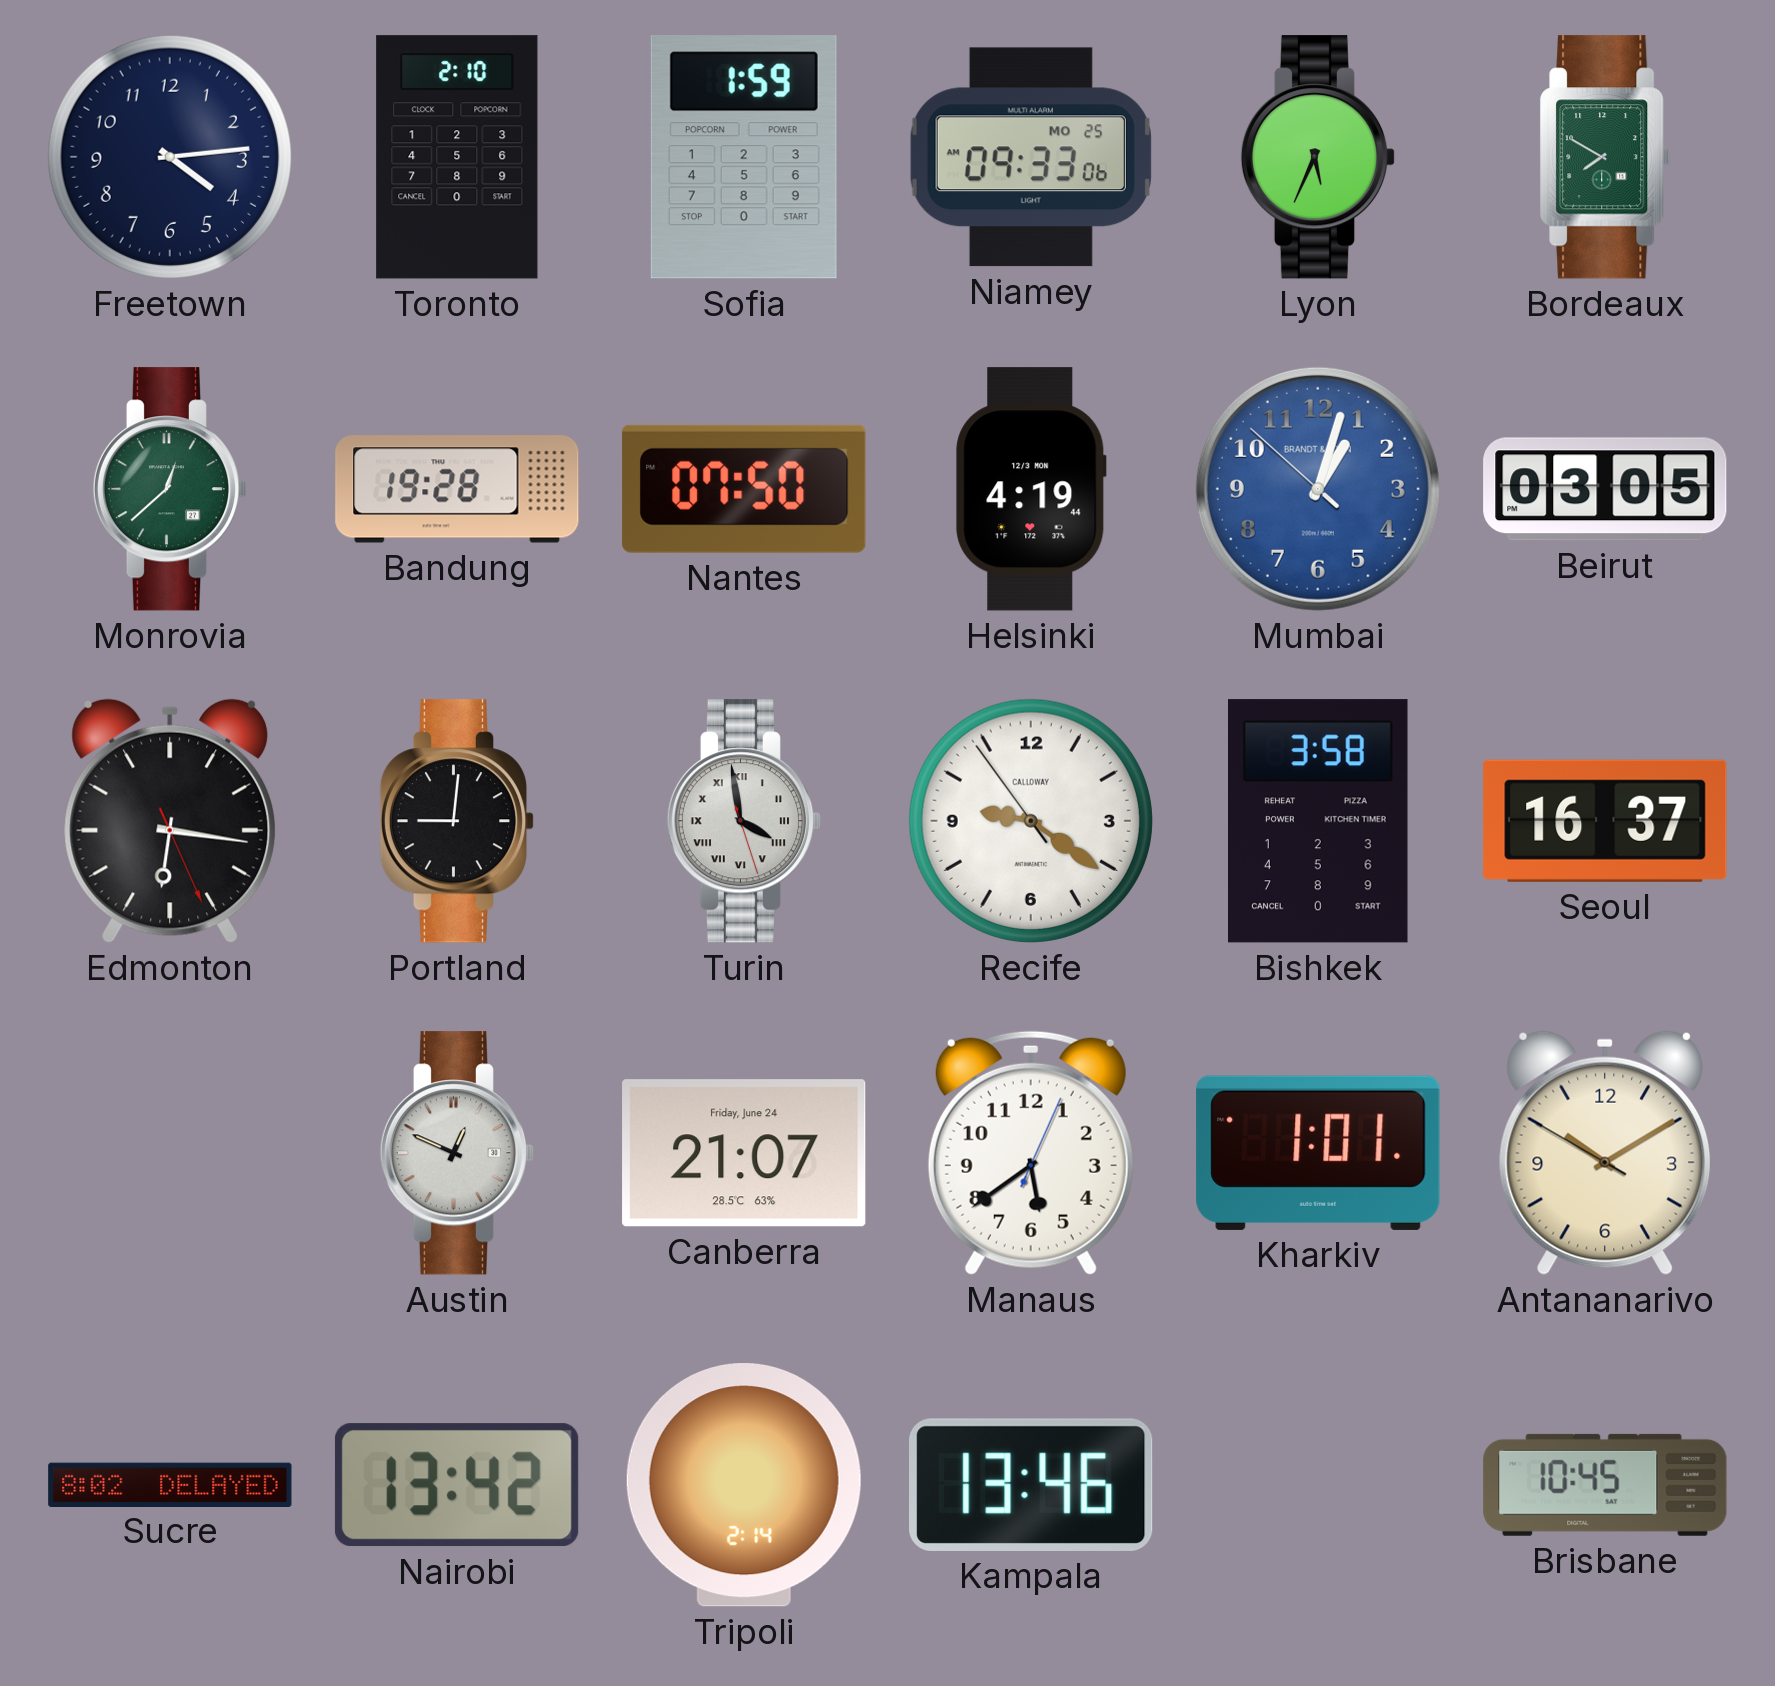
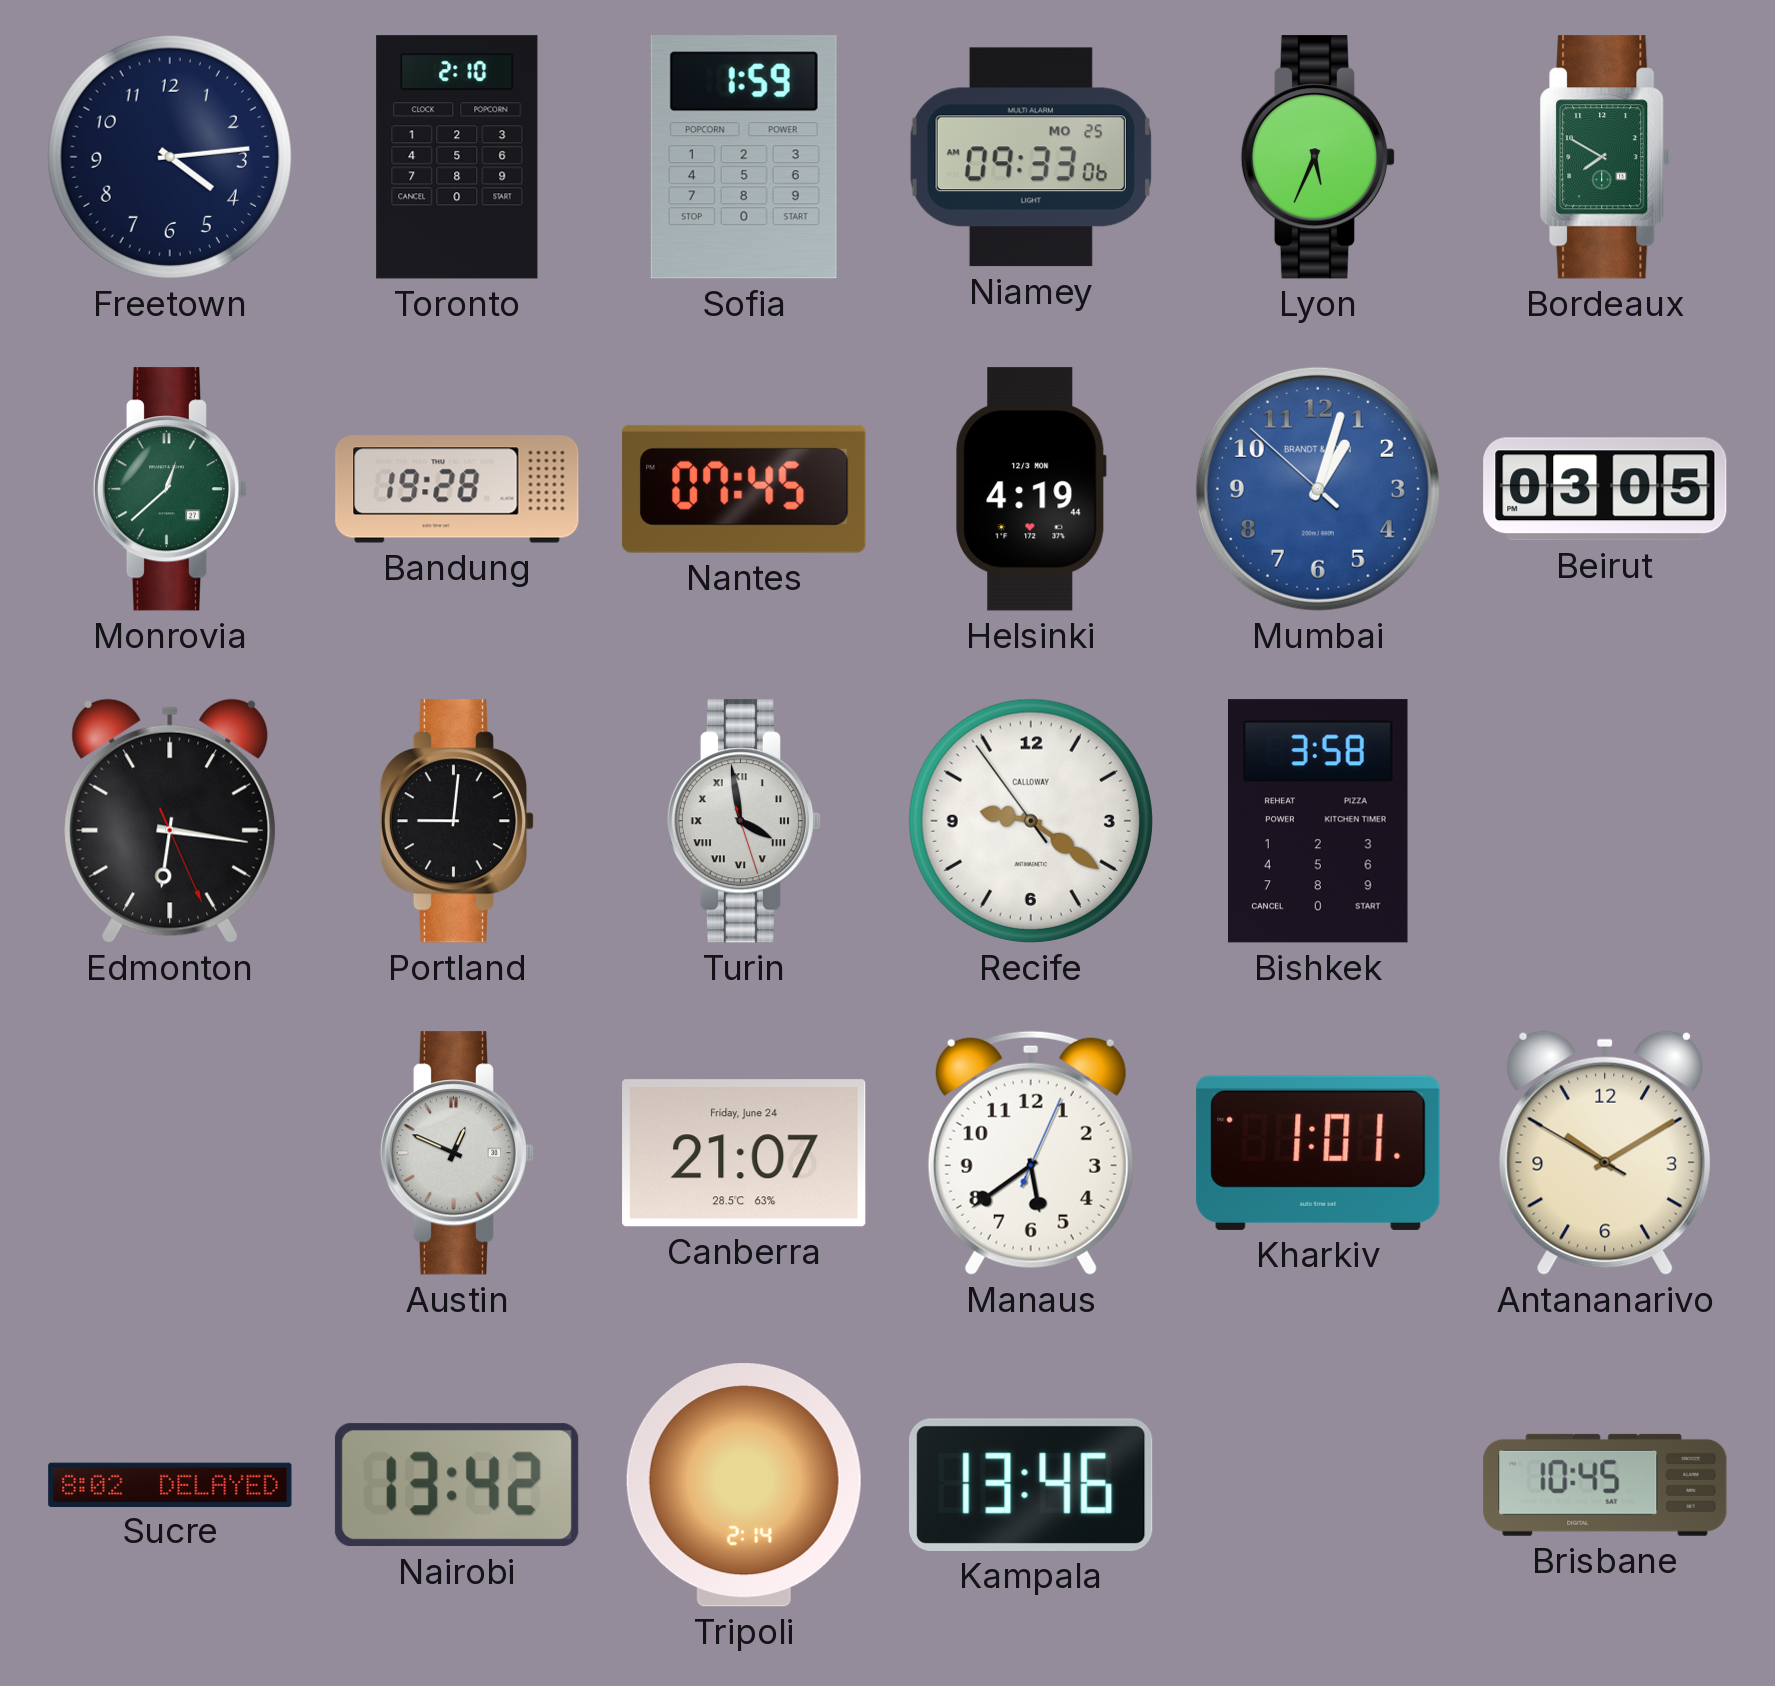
Nantes: 07:50 -> 07:45 (744, 489)
Seoul: 16:37 -> none (1605, 821)
